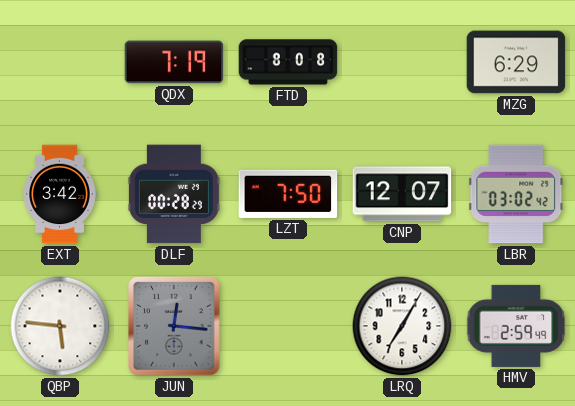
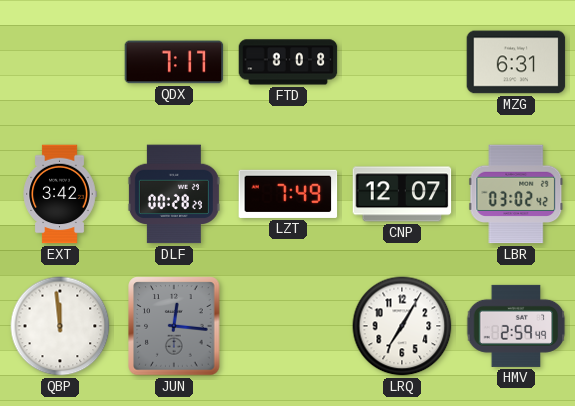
QDX: 7:19 -> 7:17 (174, 62)
MZG: 6:29 -> 6:31 (516, 62)
LZT: 7:50 -> 7:49 (288, 194)
QBP: 5:46 -> 11:59 (60, 326)
